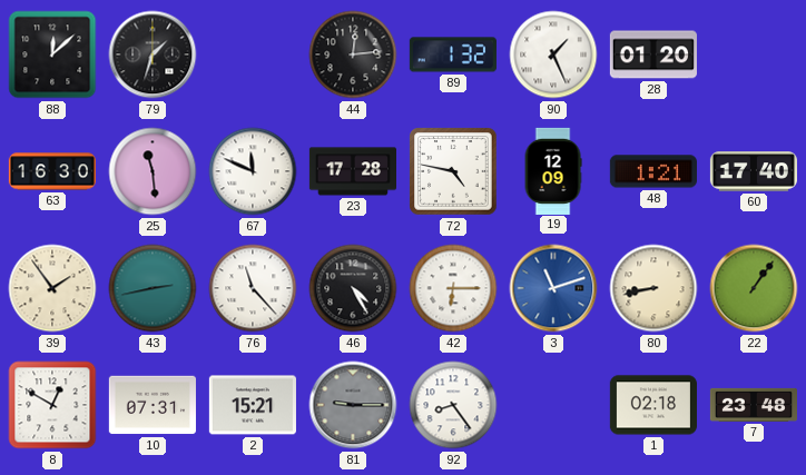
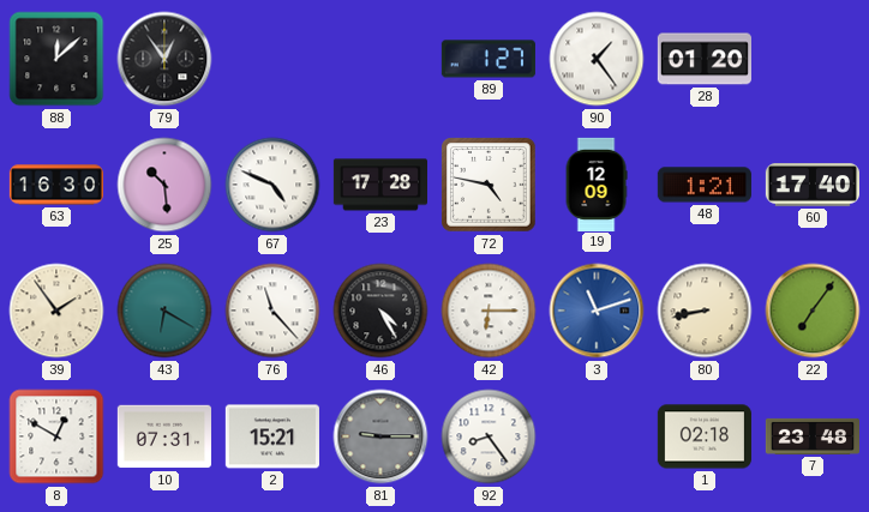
79: 1:33 -> 12:54 (164, 59)
44: 12:14 -> none (353, 55)
89: 1:32 -> 1:27 (489, 59)
90: 1:26 -> 1:24 (597, 59)
25: 11:29 -> 10:29 (164, 185)
67: 11:49 -> 4:49 (272, 185)
43: 2:43 -> 6:20 (164, 311)
22: 1:06 -> 7:06 (813, 311)
